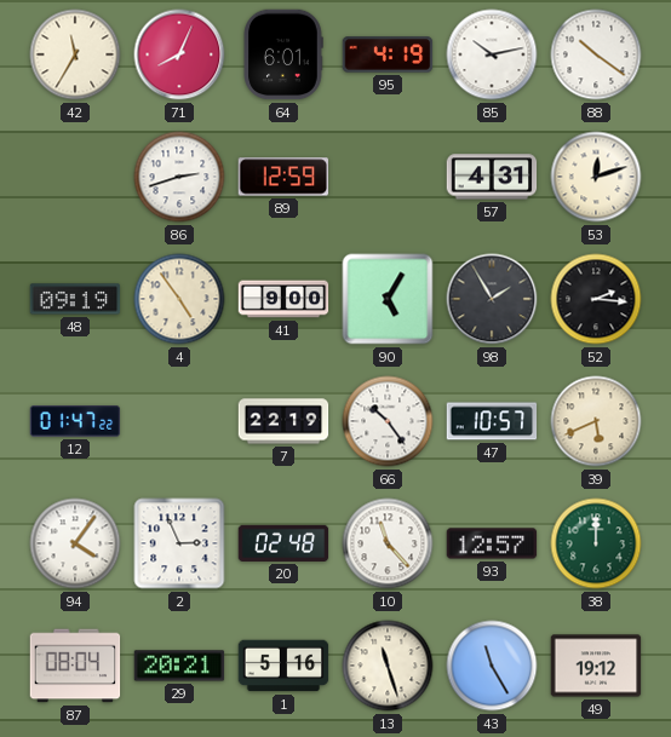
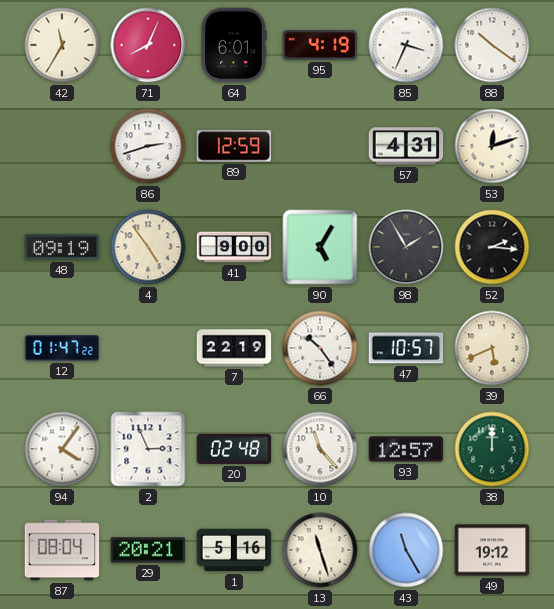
85: 10:13 -> 3:34 (406, 45)
